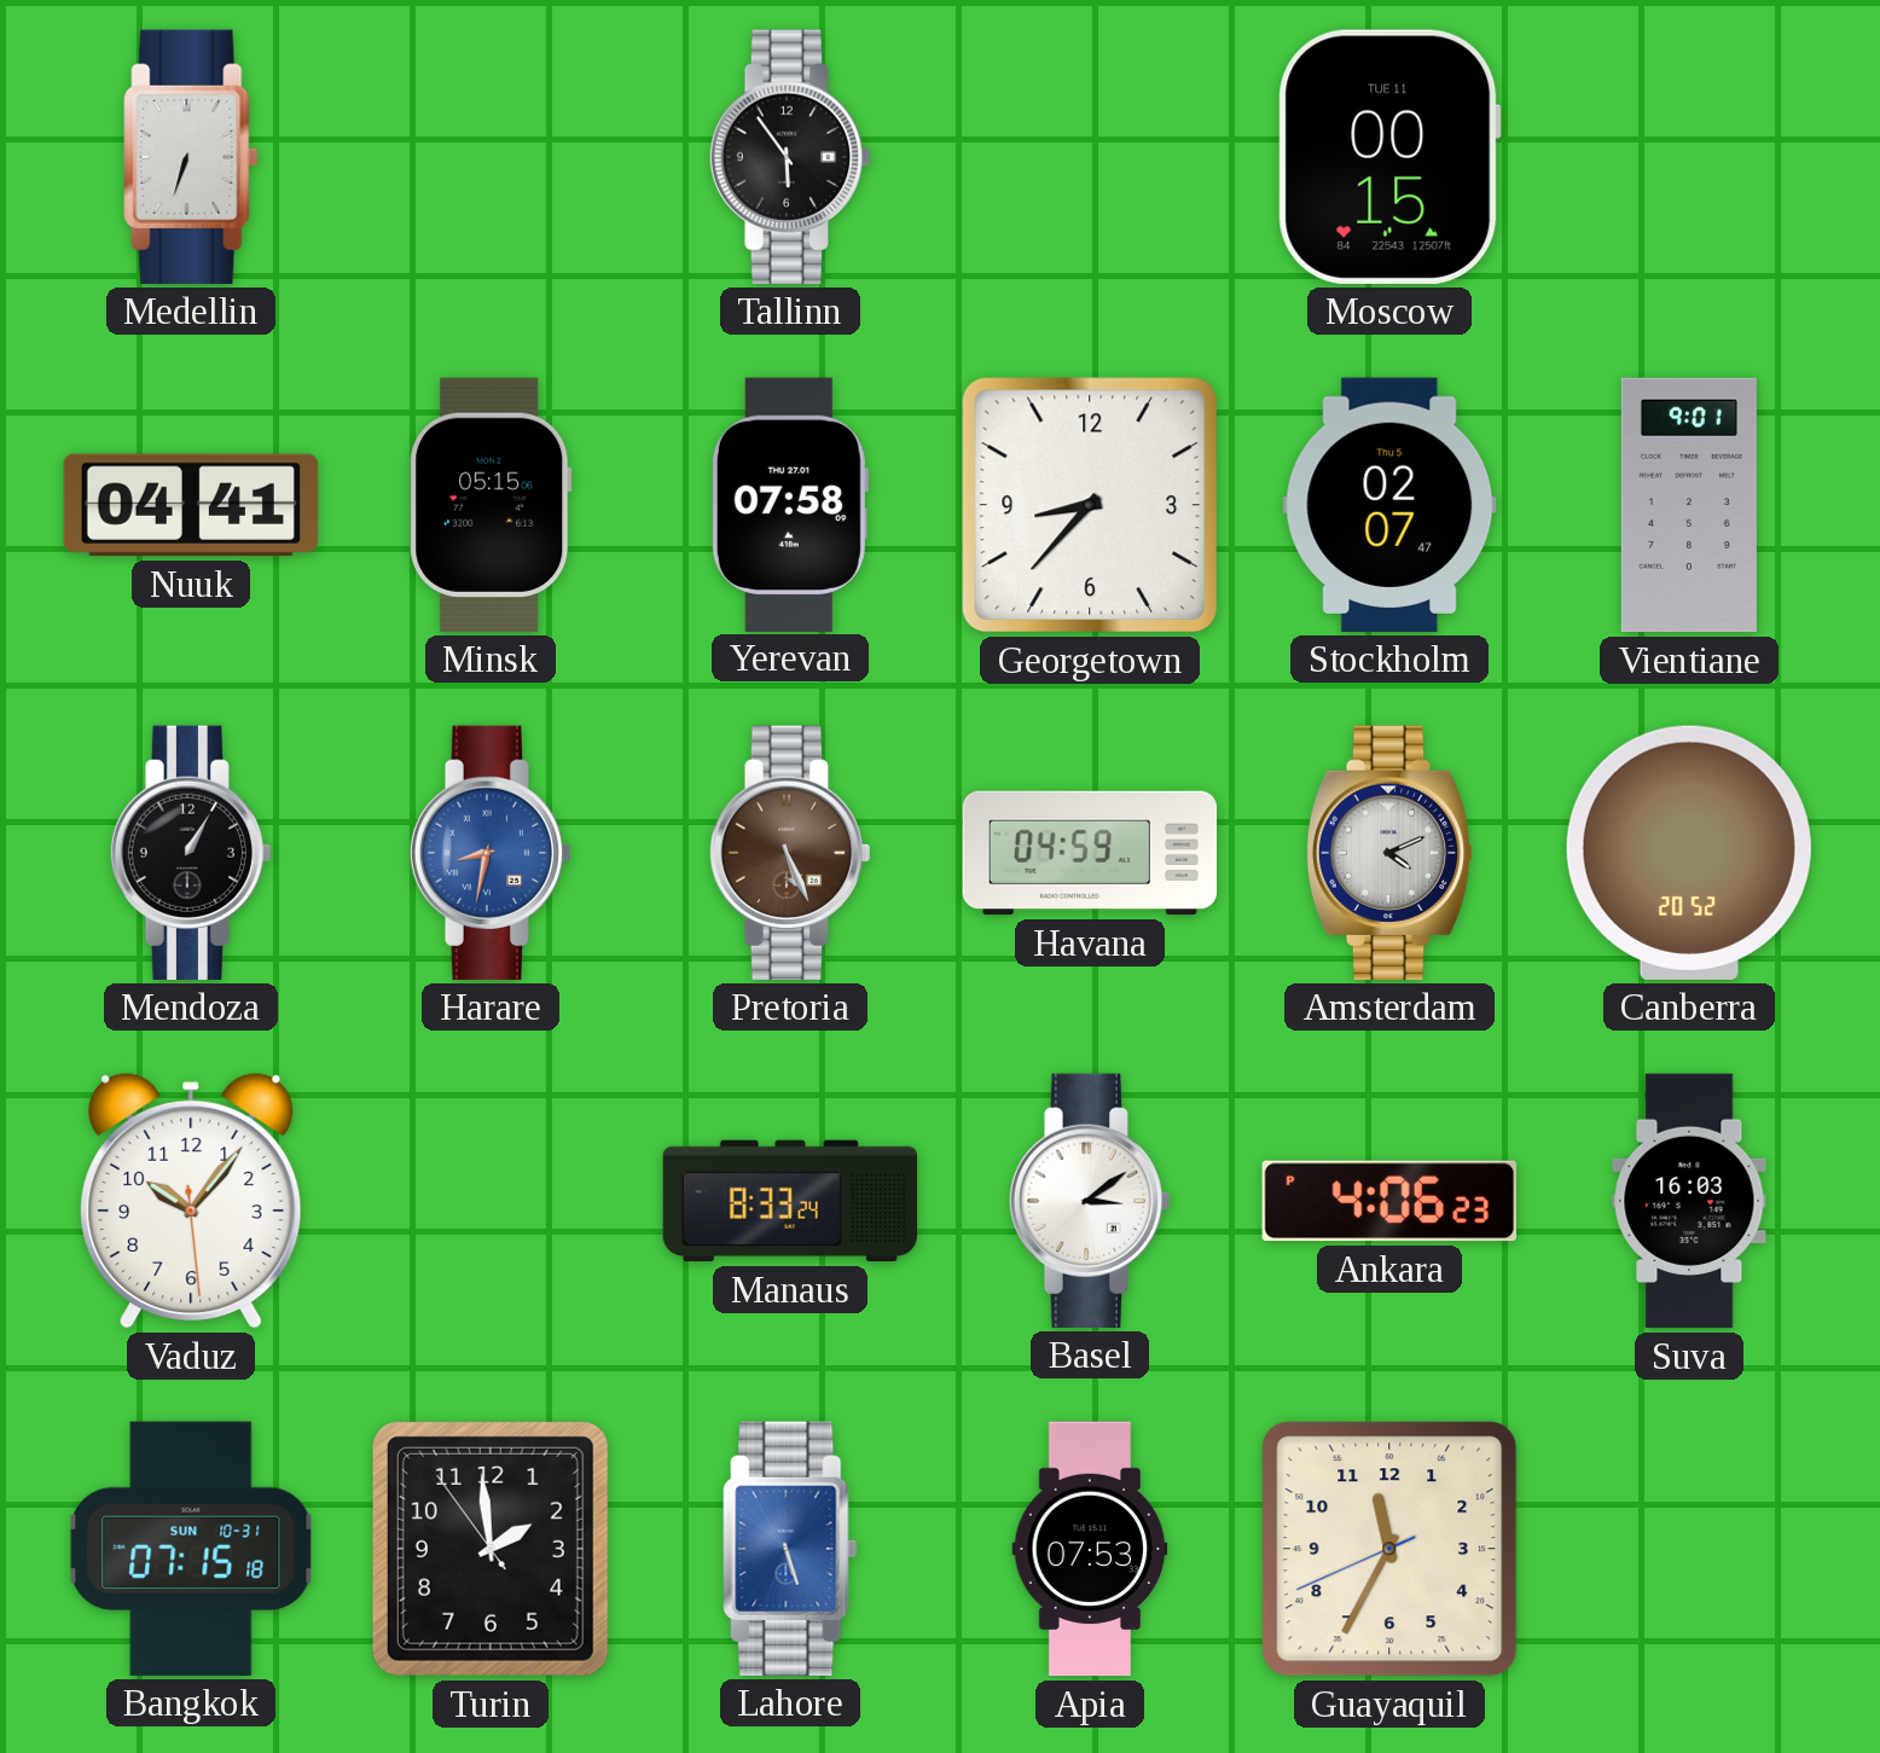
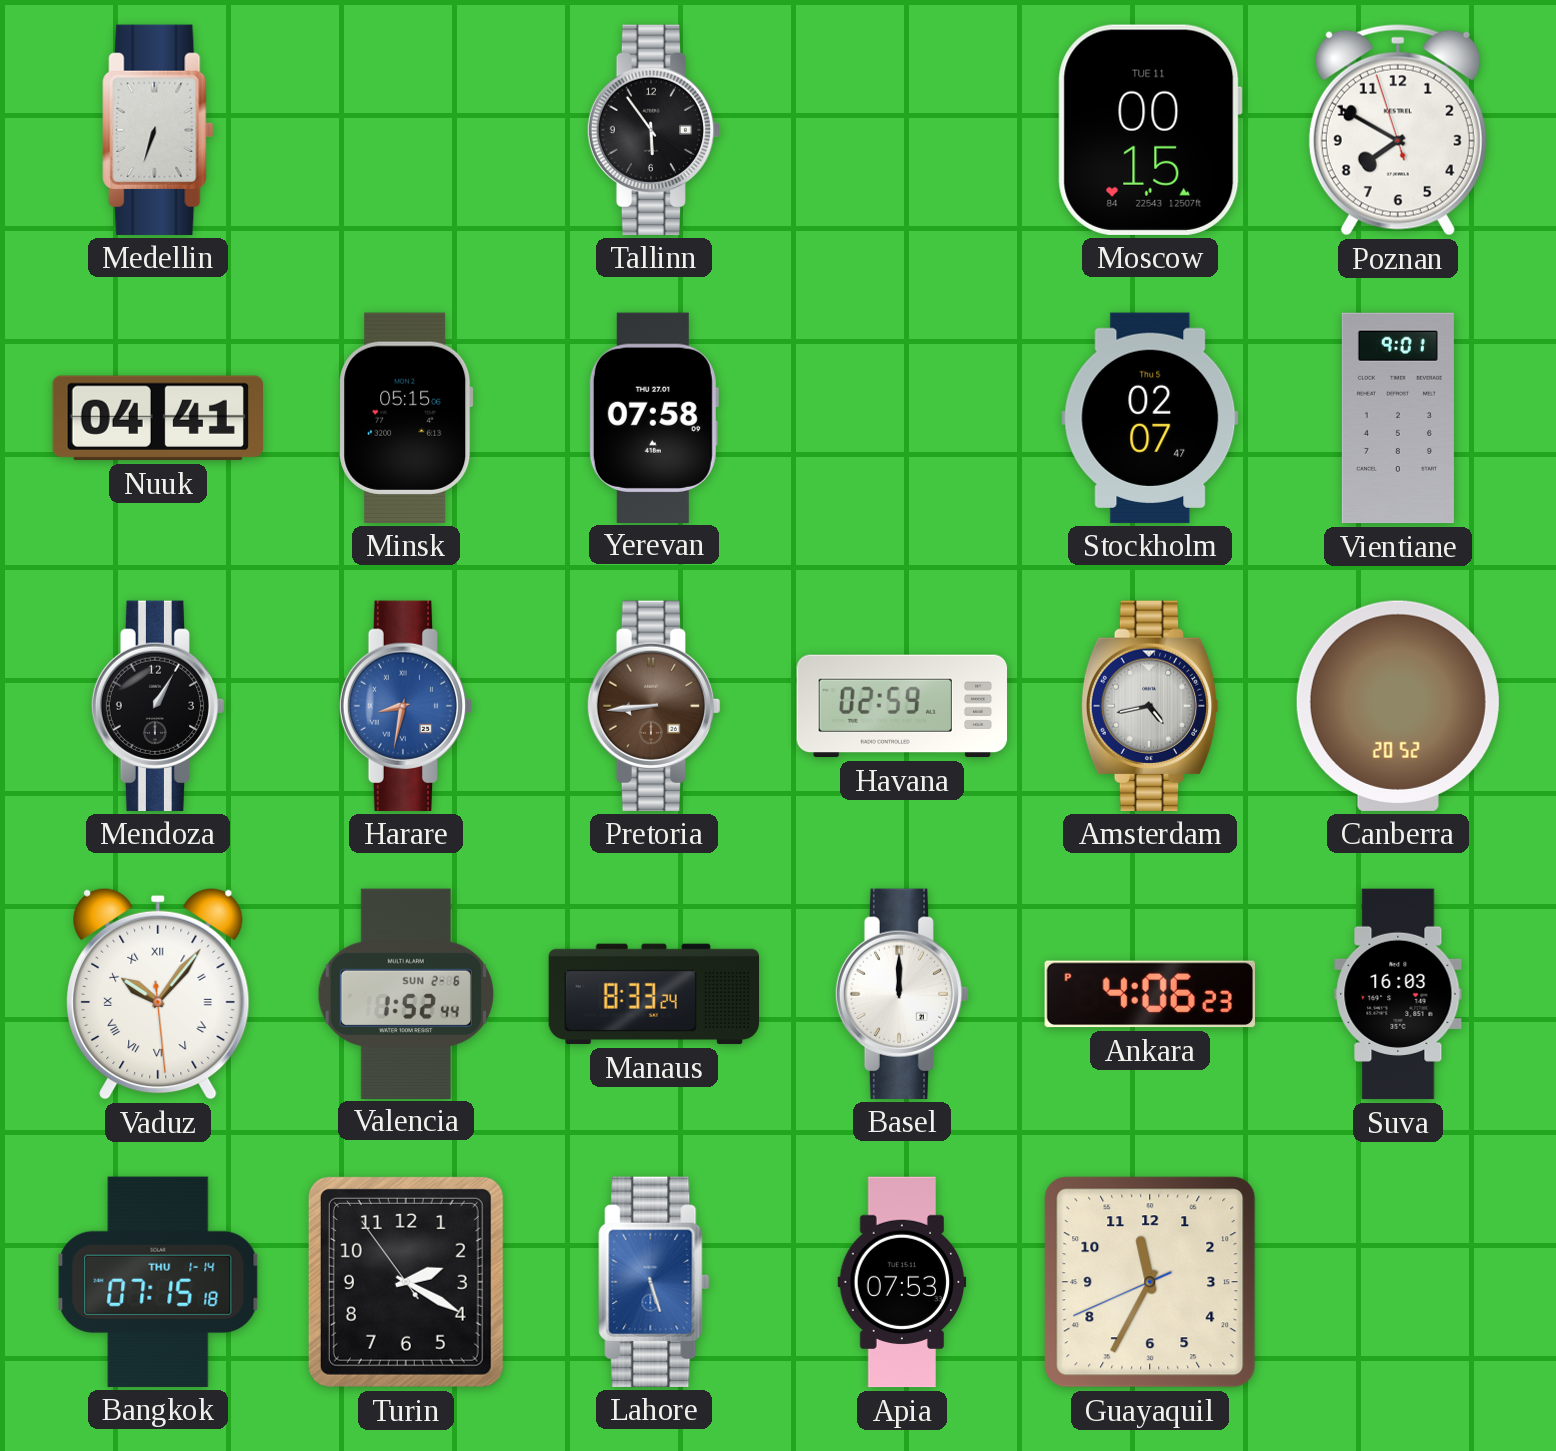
Poznan: none -> 7:49 (1398, 130)
Georgetown: 8:37 -> none (1090, 505)
Pretoria: 5:26 -> 8:44 (654, 706)
Havana: 04:59 -> 02:59 (902, 706)
Amsterdam: 4:11 -> 4:43 (1150, 706)
Vaduz numerals: Arabic -> Roman (158, 994)
Valencia: none -> 1:52 (406, 993)
Basel: 3:09 -> 12:00 (902, 994)
Bangkok date: SUN 10-31 -> THU 1-14 (158, 1282)
Turin: 1:58 -> 2:19 (406, 1282)
